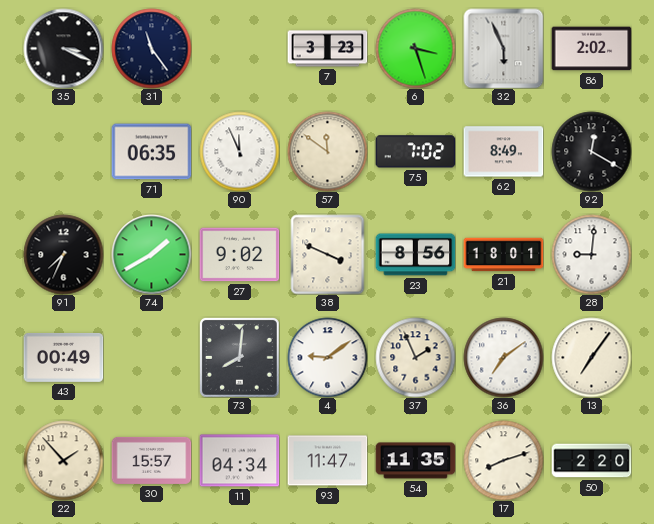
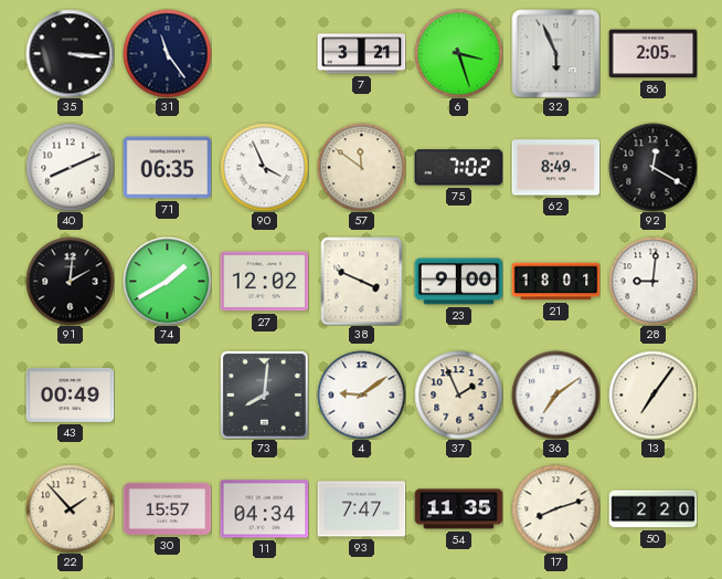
35: 3:19 -> 3:16 (70, 53)
7: 3:23 -> 3:21 (361, 54)
86: 2:02 -> 2:05 (652, 54)
40: none -> 8:11 (70, 167)
90: 11:56 -> 3:56 (264, 167)
91: 7:34 -> 2:01 (70, 281)
27: 9:02 -> 12:02 (264, 282)
23: 8:56 -> 9:00 (458, 282)
93: 11:47 -> 7:47 (361, 509)
